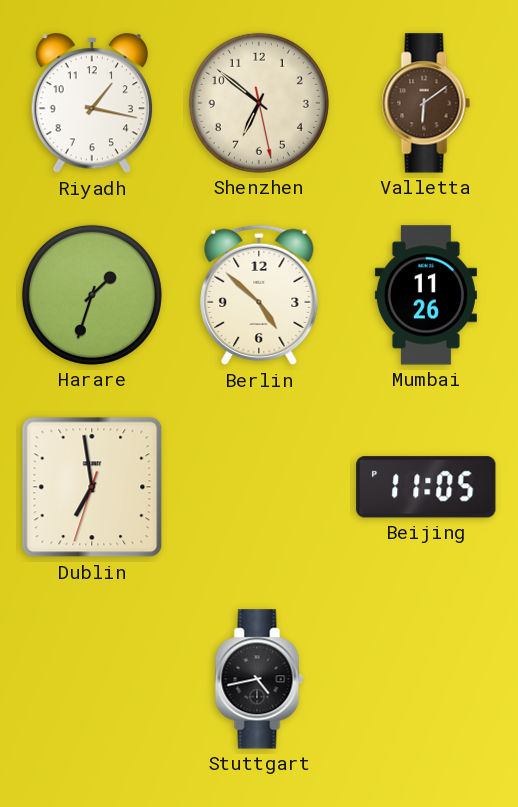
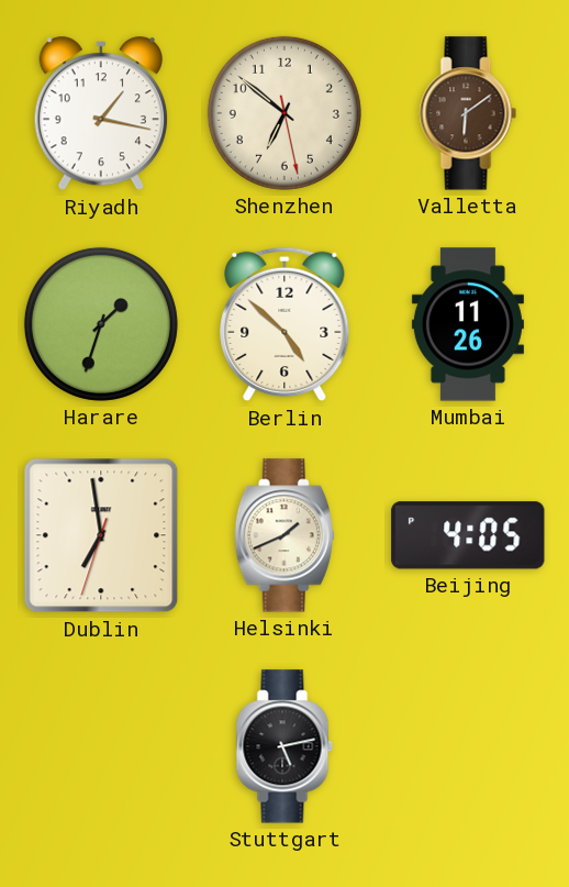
Helsinki: none -> 1:41 (284, 535)
Beijing: 11:05 -> 4:05 (468, 535)
Stuttgart: 4:43 -> 5:13 (284, 746)
